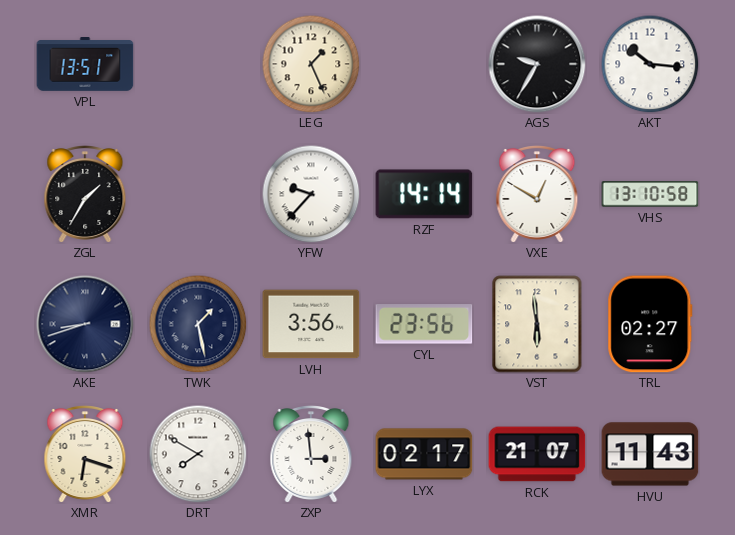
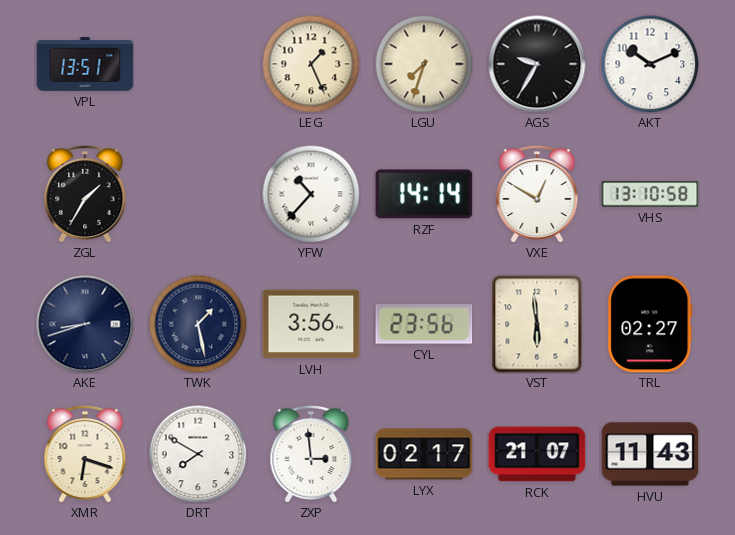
LGU: none -> 7:33 (424, 64)
AKT: 10:16 -> 10:11 (650, 64)
YFW: 9:37 -> 10:37 (311, 194)
